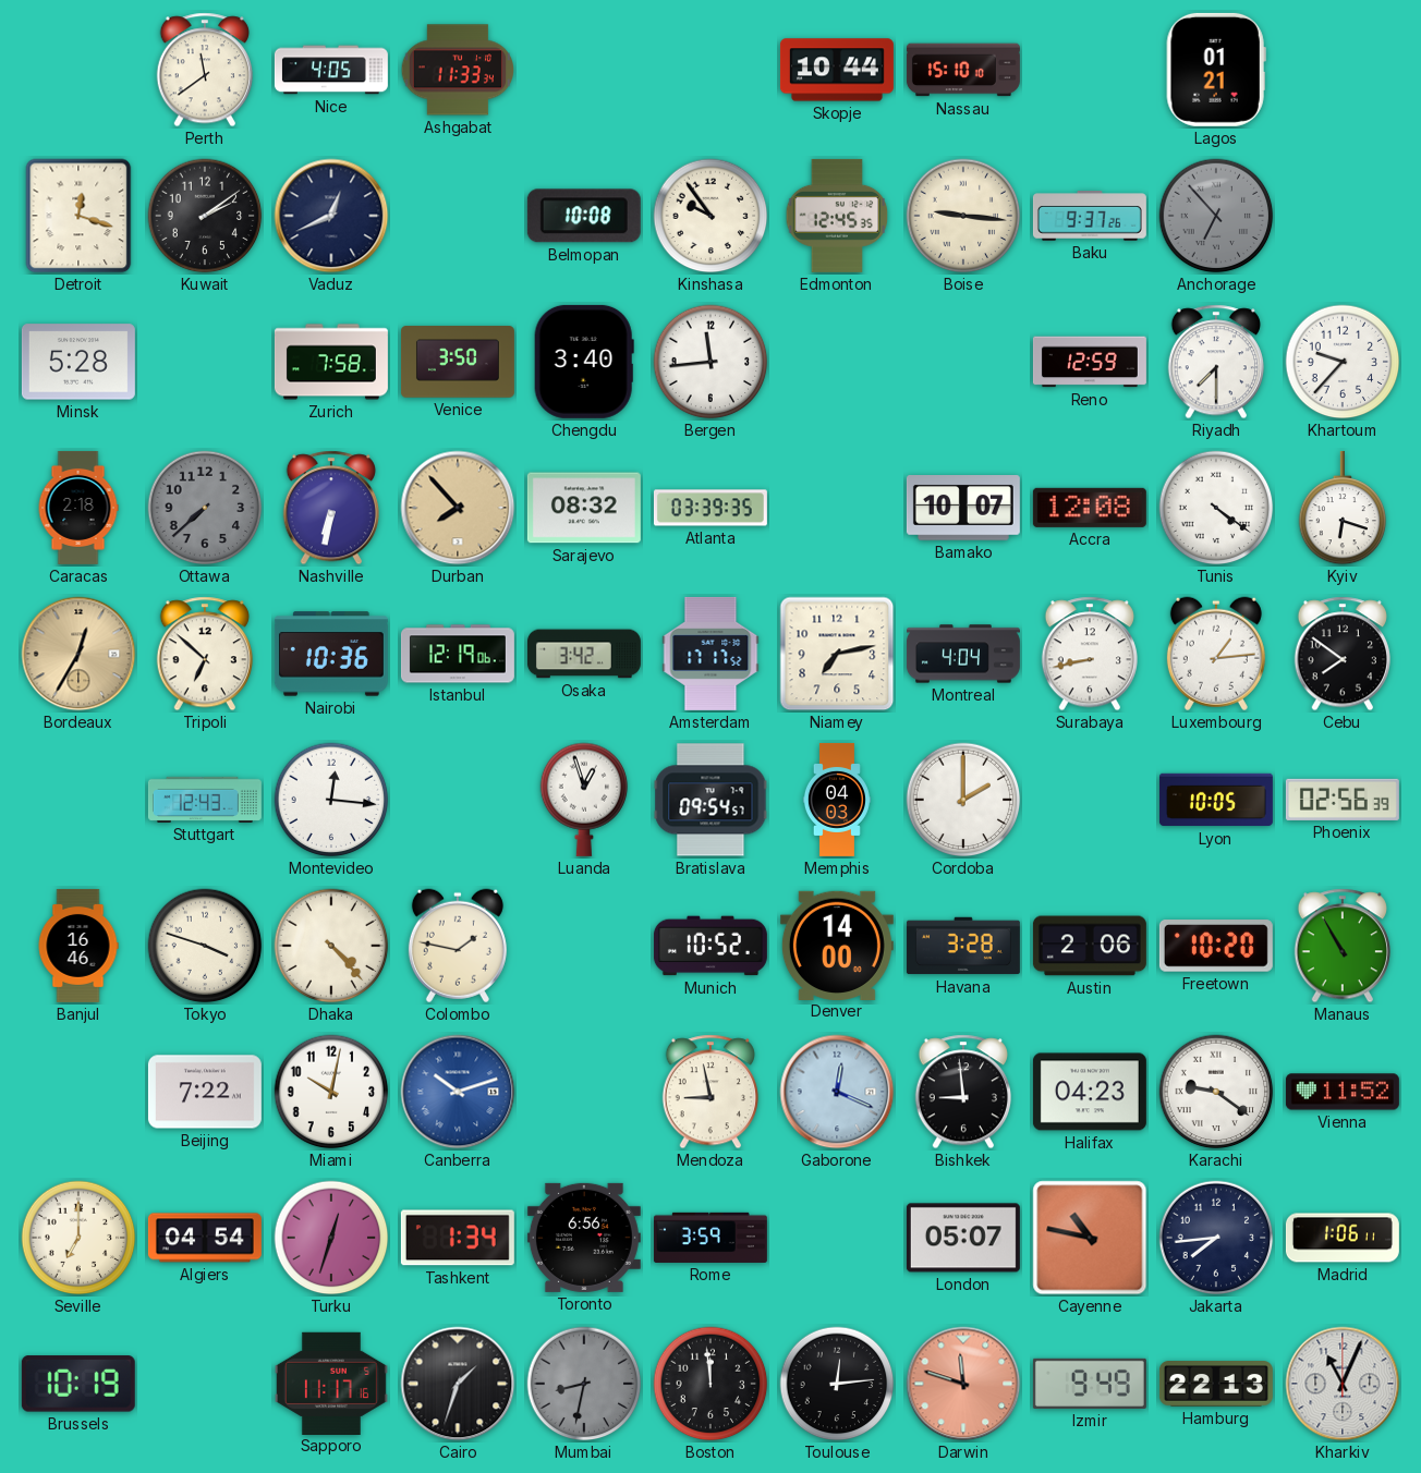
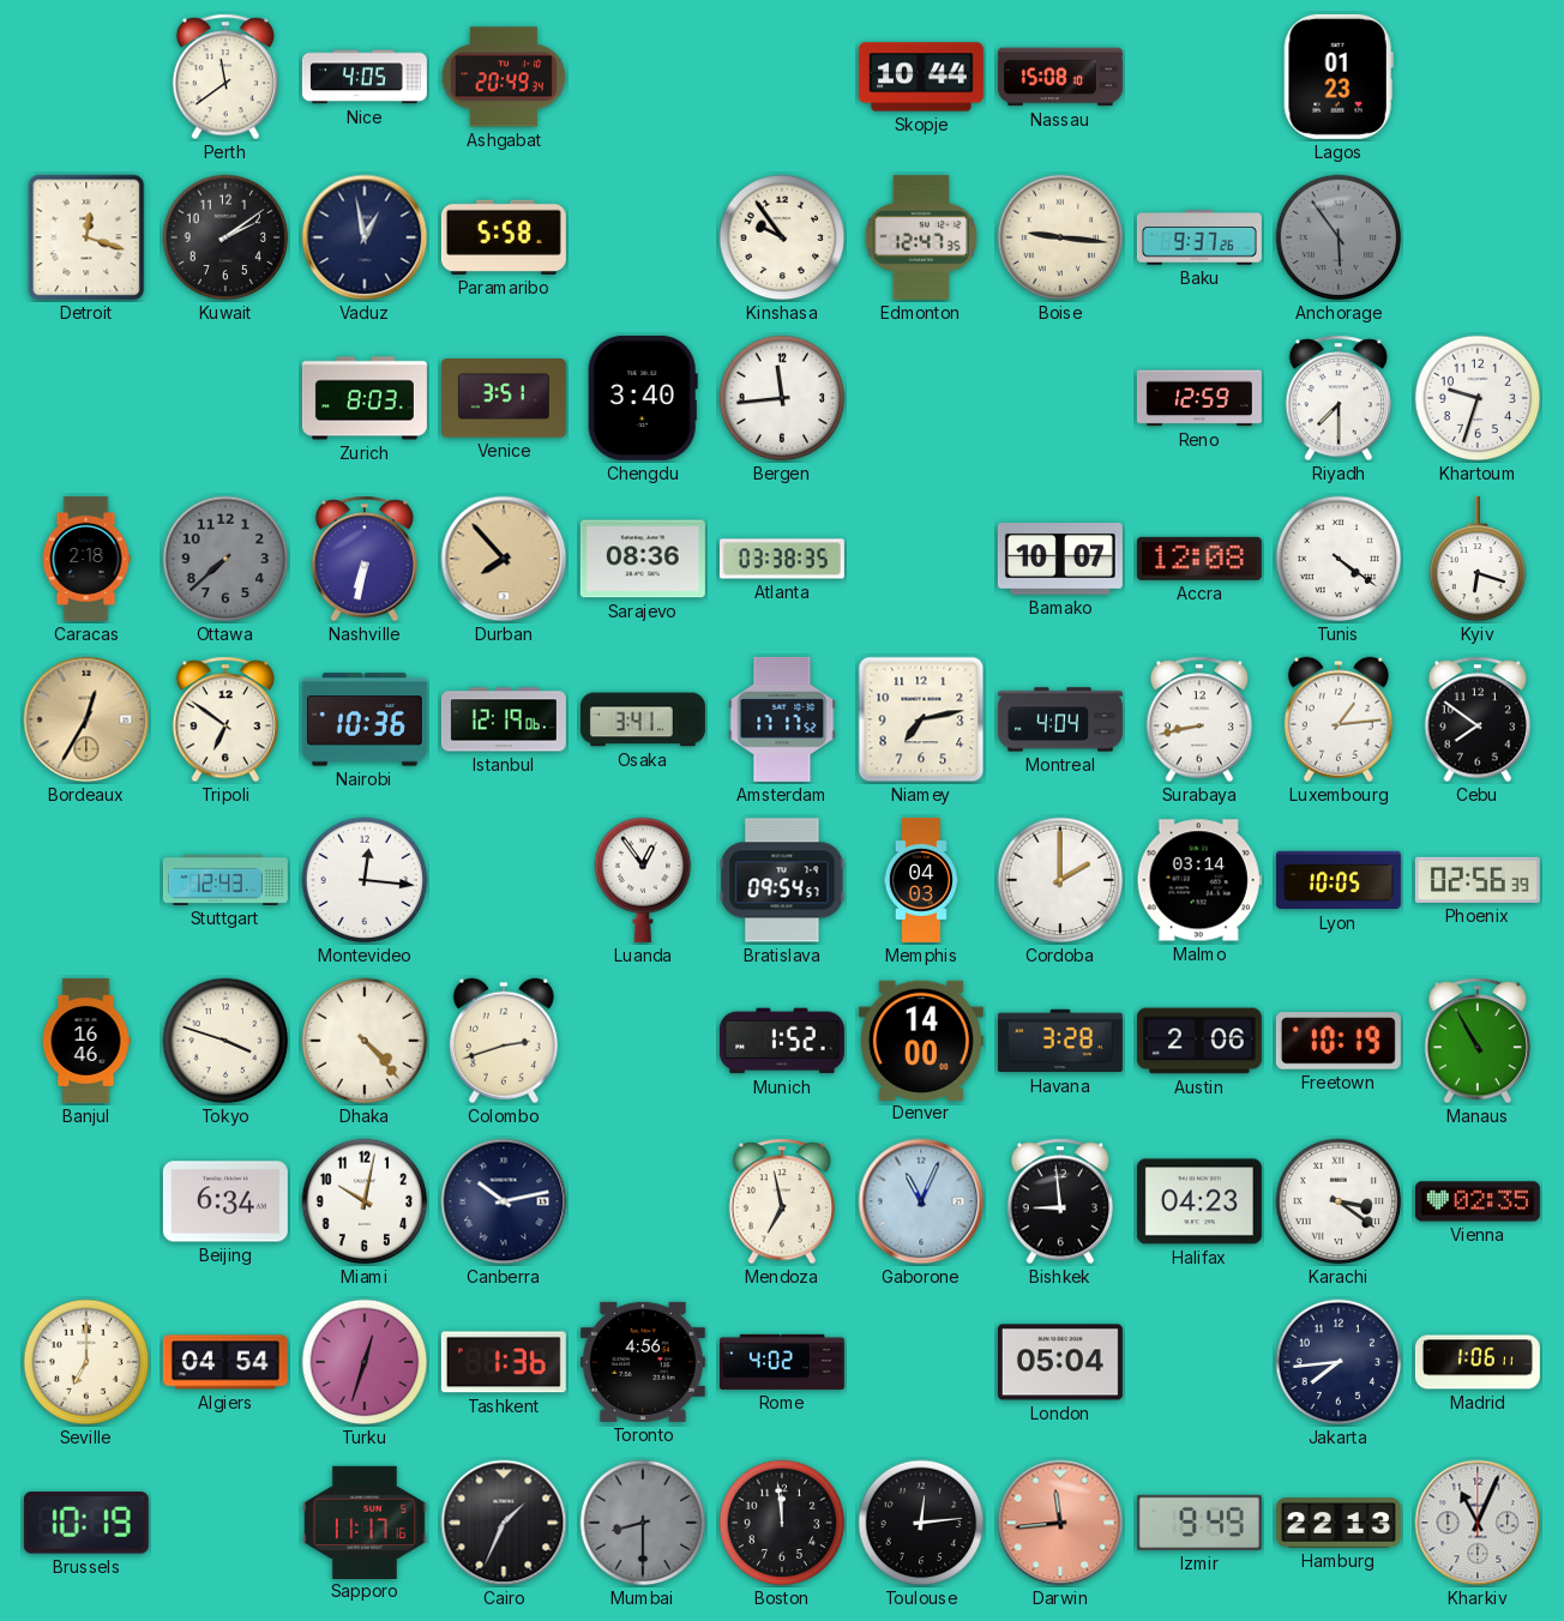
Ashgabat: 11:33 -> 20:49 (504, 77)
Nassau: 15:10 -> 15:08 (1060, 77)
Lagos: 01:21 -> 01:23 (1339, 77)
Vaduz: 12:41 -> 12:58 (365, 237)
Paramaribo: none -> 5:58 (504, 237)
Belmopan: 10:08 -> none (584, 216)
Edmonton: 12:45 -> 12:47 (921, 237)
Anchorage: 6:53 -> 5:54 (1339, 237)
Minsk: 5:28 -> none (78, 362)
Zurich: 7:58 -> 8:03 (365, 398)
Venice: 3:50 -> 3:51 (504, 398)
Khartoum: 9:37 -> 9:33 (1478, 398)
Sarajevo: 08:32 -> 08:36 (643, 559)
Atlanta: 03:39 -> 03:38 (782, 559)
Tripoli: 6:52 -> 6:51 (224, 719)
Osaka: 3:42 -> 3:41 (643, 719)
Luanda: 12:57 -> 12:54 (643, 880)
Malmo: none -> 03:14 (1199, 880)
Colombo: 1:47 -> 2:42 (504, 1041)
Munich: 10:52 -> 1:52 (782, 1041)
Freetown: 10:20 -> 10:19 (1339, 1041)
Beijing: 7:22 -> 6:34 (225, 1201)
Canberra: 10:12 -> 10:13 (504, 1201)
Canberra dial: blue -> navy (504, 1201)
Mendoza: 8:58 -> 6:58 (781, 1201)
Gaborone: 12:19 -> 11:04 (921, 1201)
Karachi: 9:21 -> 3:21 (1339, 1201)
Vienna: 11:52 -> 02:35 (1478, 1201)
Tashkent: 1:34 -> 1:36 (504, 1362)
Toronto: 6:56 -> 4:56 (643, 1362)
Rome: 3:59 -> 4:02 (782, 1362)
London: 05:07 -> 05:04 (1060, 1362)
Cayenne: 10:47 -> none (1090, 1238)
Cairo: 1:33 -> 1:34 (504, 1523)
Mumbai: 8:32 -> 8:30 (643, 1523)
Darwin: 11:48 -> 11:44 (1060, 1523)
